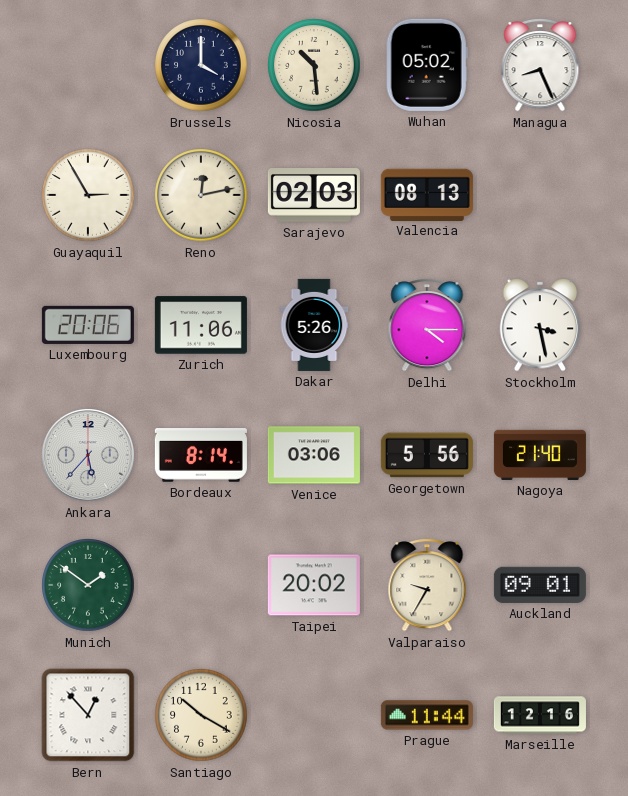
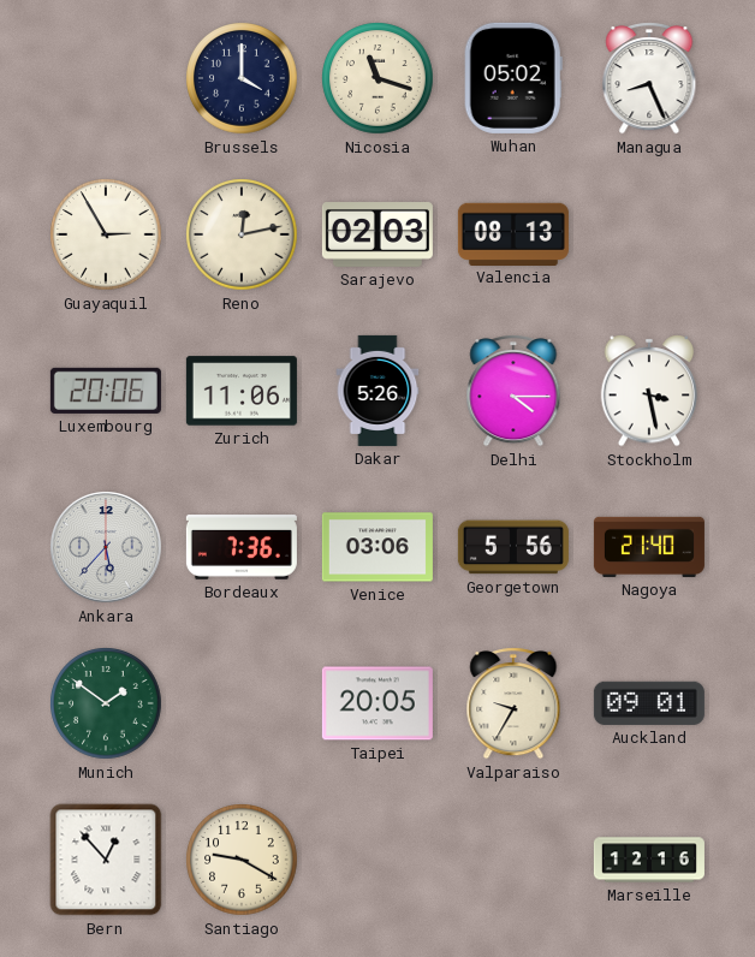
Nicosia: 10:29 -> 11:18 (377, 78)
Bordeaux: 8:14 -> 7:36 (242, 548)
Taipei: 20:02 -> 20:05 (377, 703)
Santiago: 10:20 -> 9:20 (242, 860)
Prague: 11:44 -> none (427, 715)
